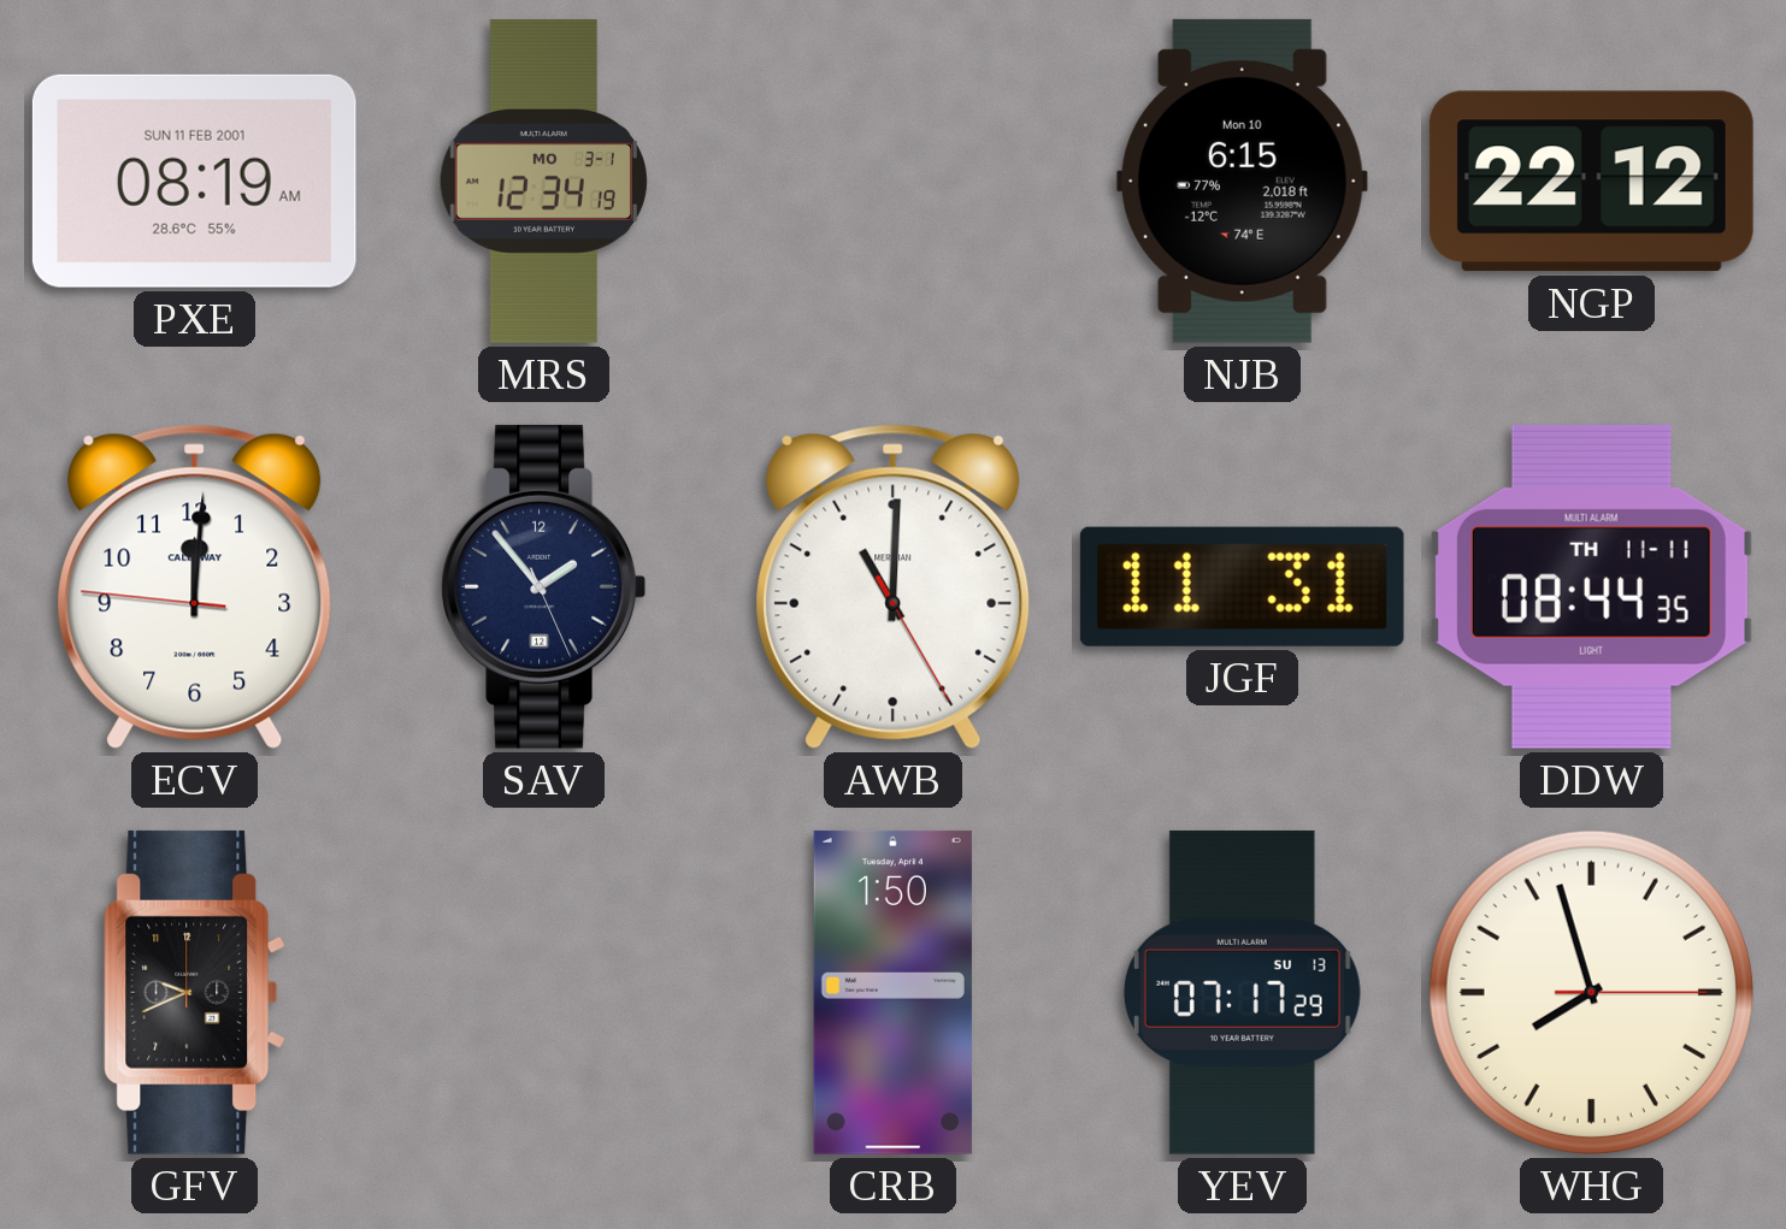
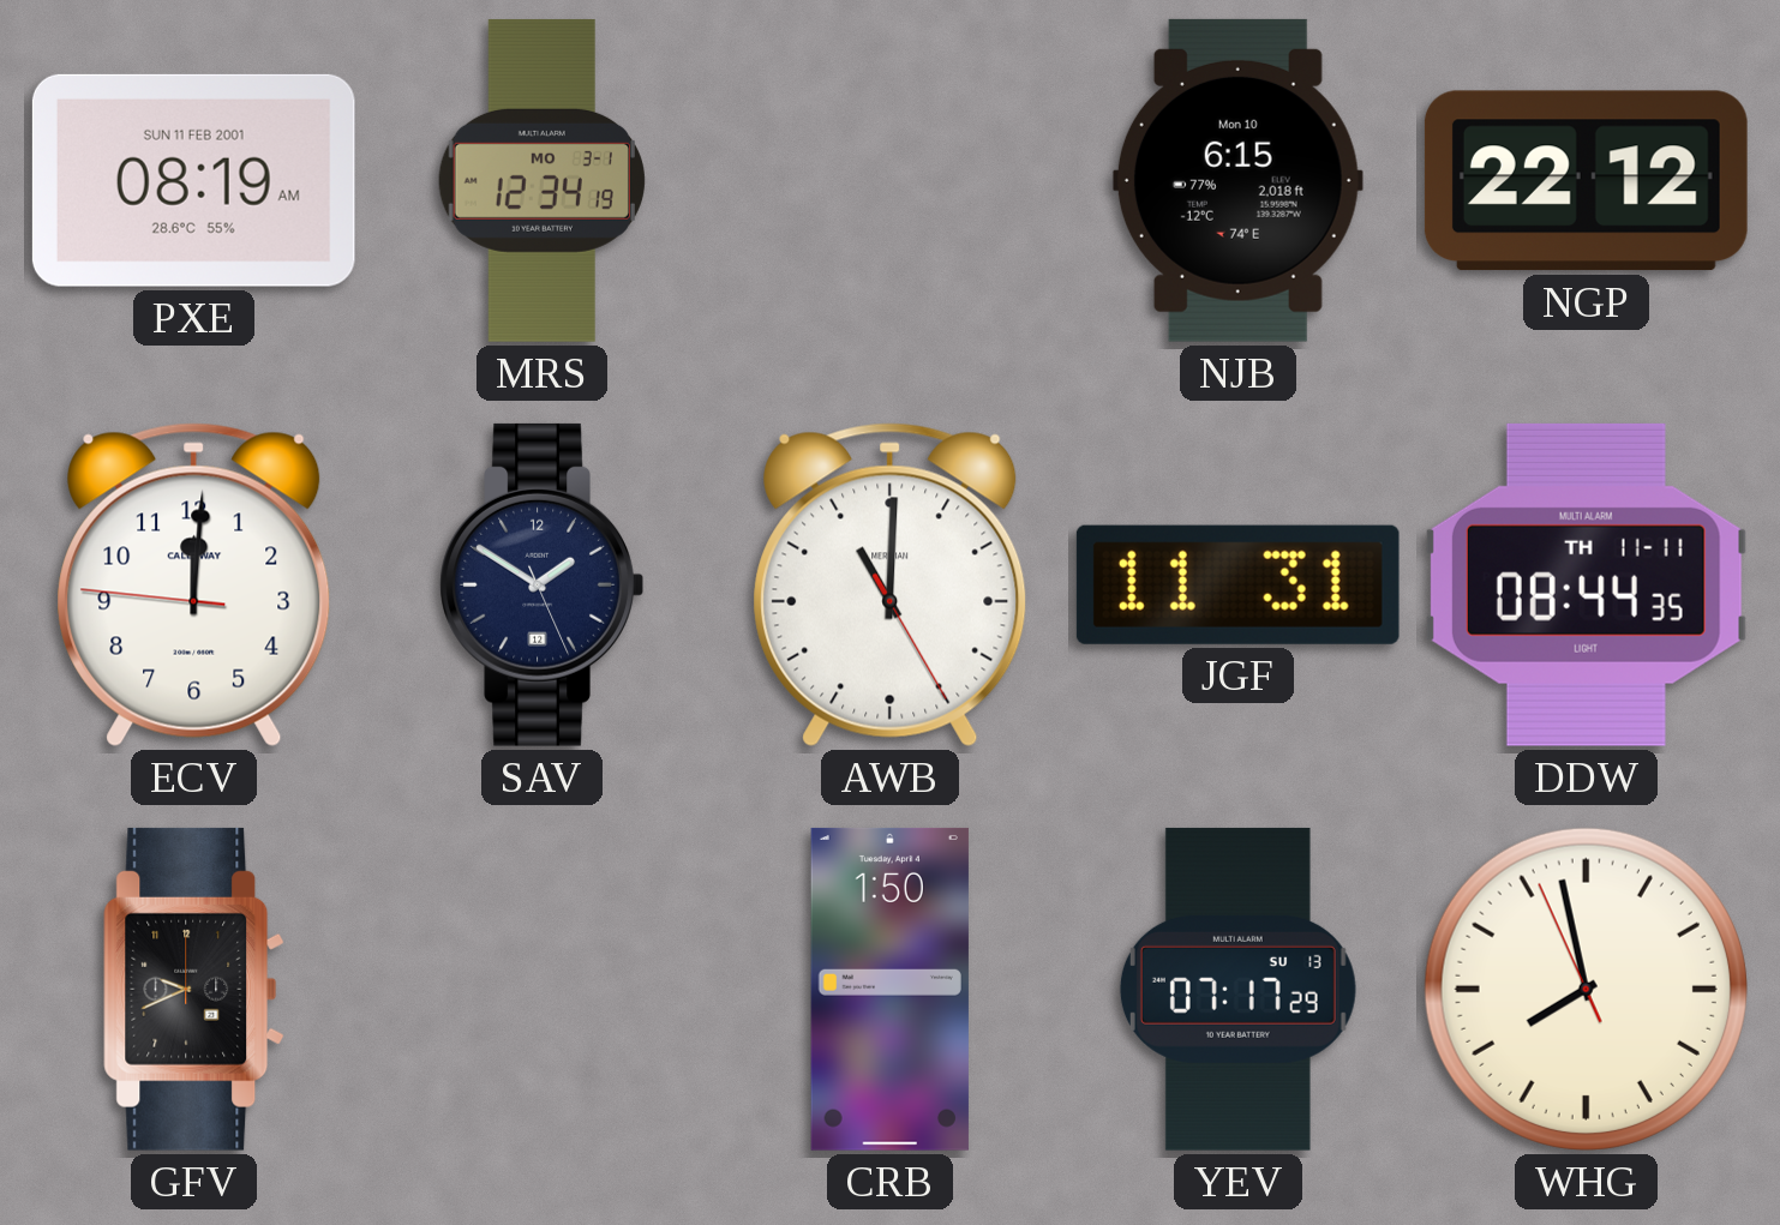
SAV: 1:53 -> 1:50 (541, 584)
WHG: 7:57:15 -> 7:57:56 (1586, 989)
